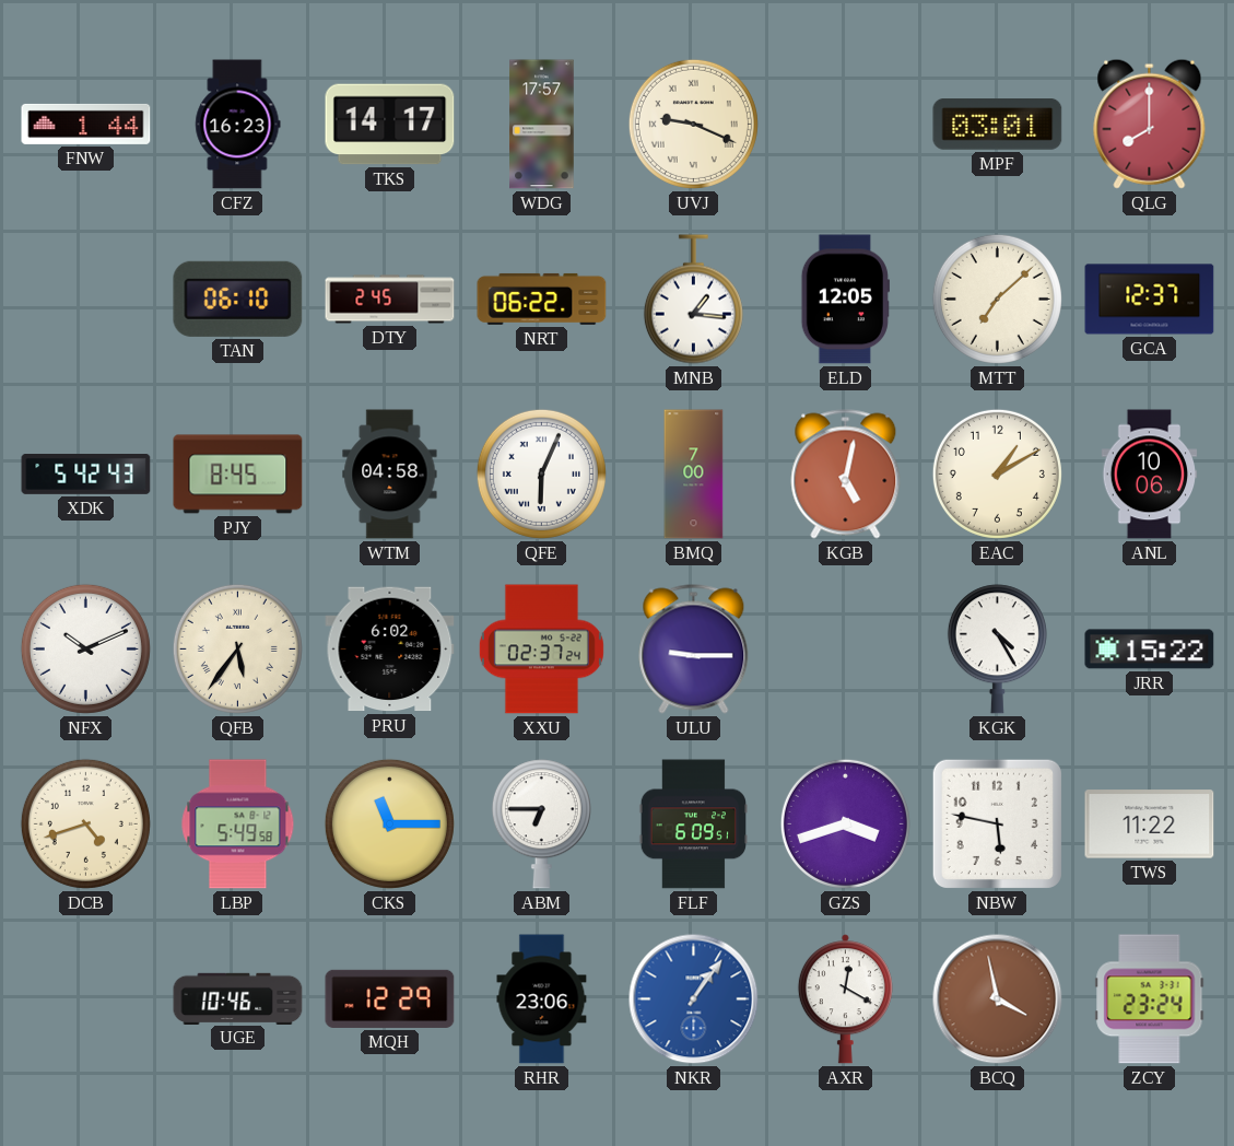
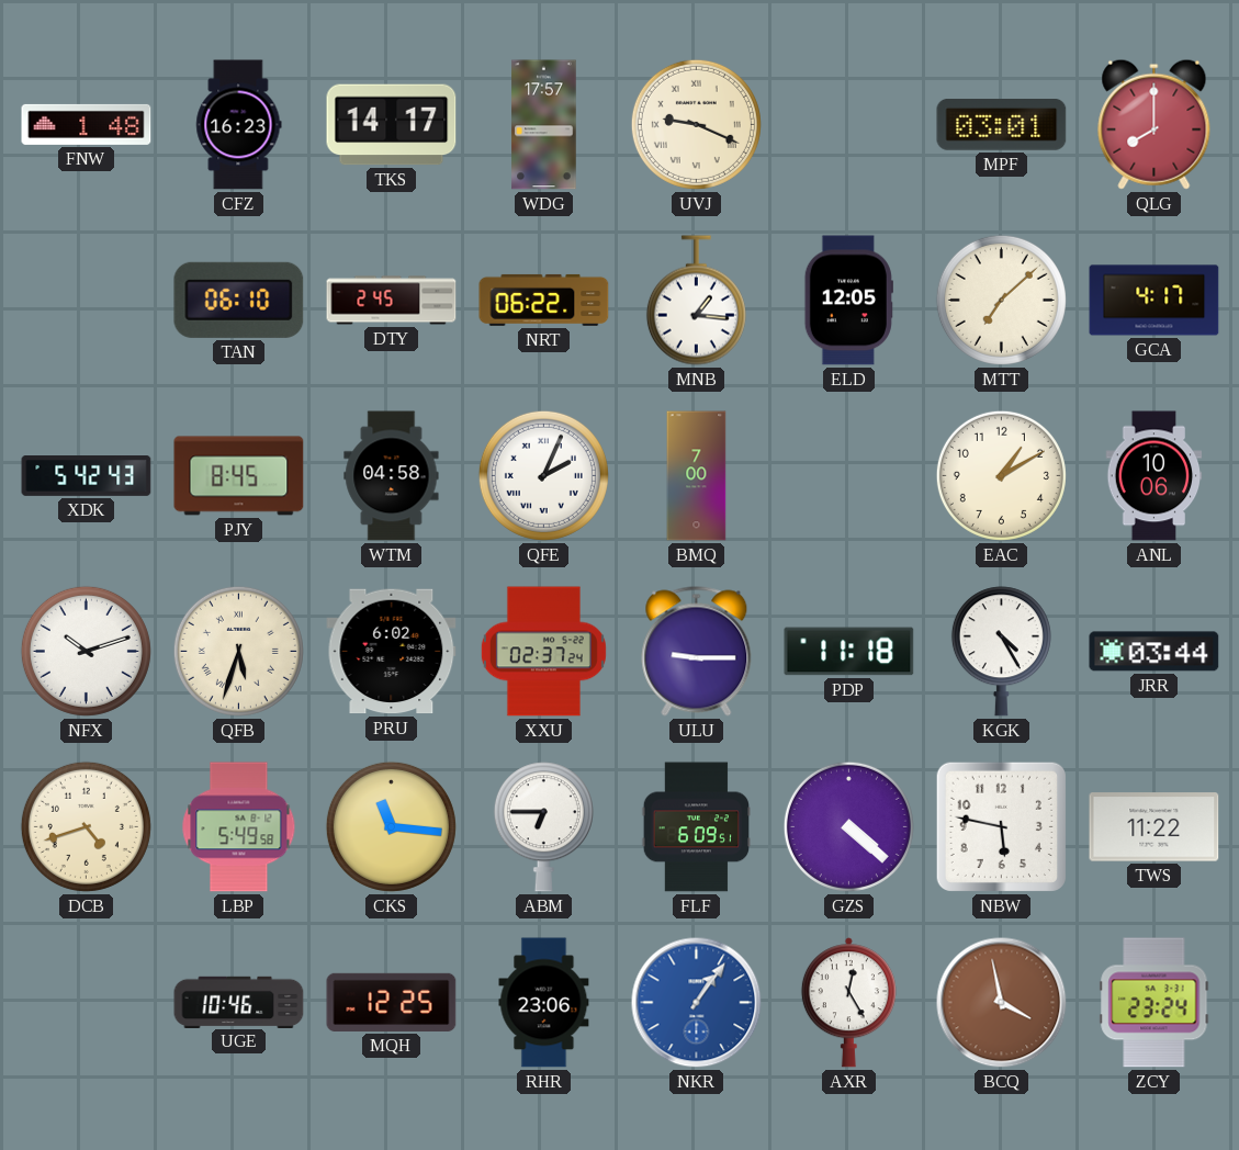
FNW: 1:44 -> 1:48 (87, 124)
GCA: 12:37 -> 4:17 (1154, 301)
QFE: 6:04 -> 2:04 (543, 475)
KGB: 5:02 -> none (846, 475)
NFX: 10:11 -> 10:12 (86, 651)
QFB: 5:36 -> 5:33 (238, 651)
PDP: none -> 11:18 (849, 652)
JRR: 15:22 -> 03:44 (1154, 652)
CKS: 11:15 -> 11:16 (391, 826)
GZS: 3:42 -> 4:22 (848, 826)
MQH: 12:29 -> 12:25 (392, 1002)
AXR: 12:20 -> 12:25 (848, 1003)
